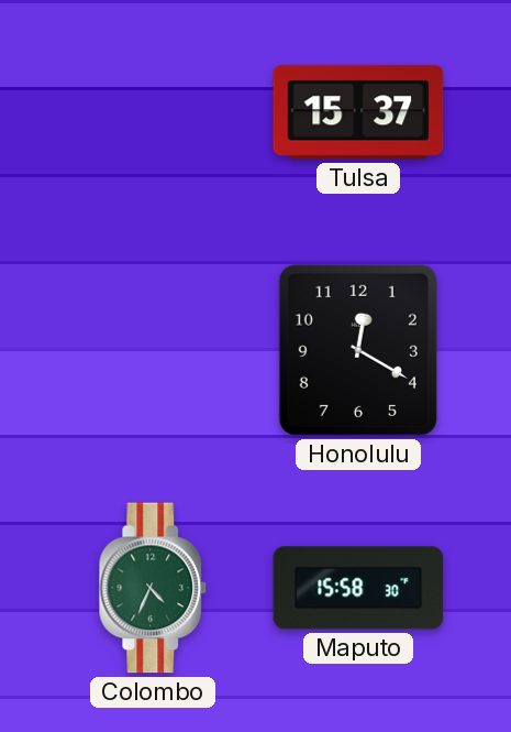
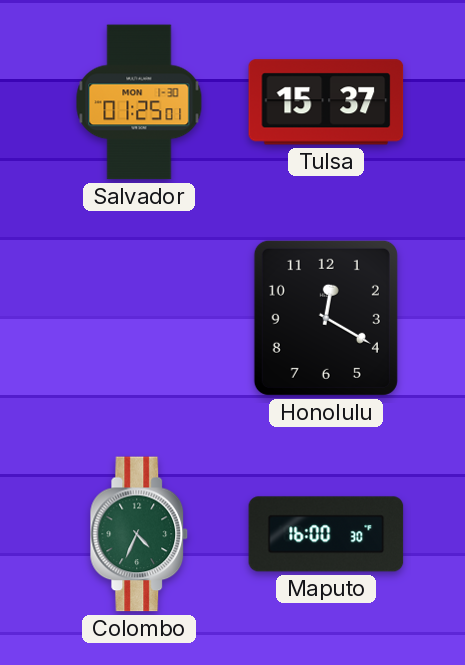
Salvador: none -> 01:25 (139, 102)
Maputo: 15:58 -> 16:00 (326, 534)
